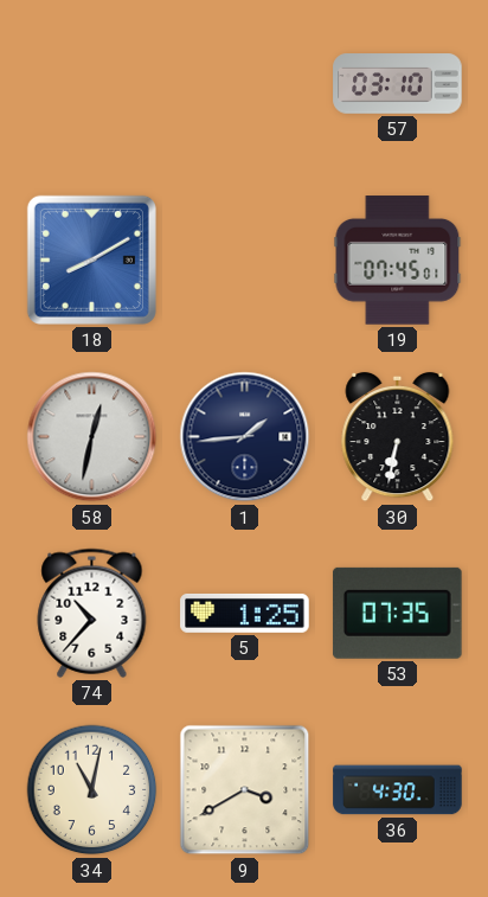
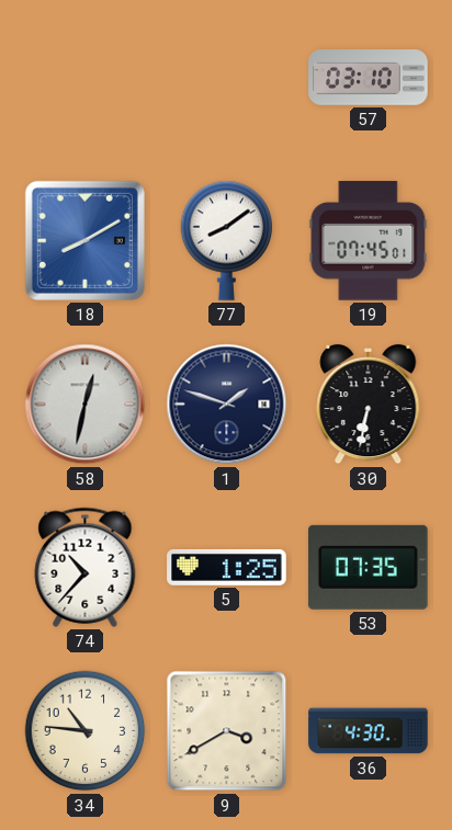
77: none -> 8:09 (227, 240)
1: 1:44 -> 1:48 (227, 405)
34: 11:02 -> 10:46 (86, 731)
